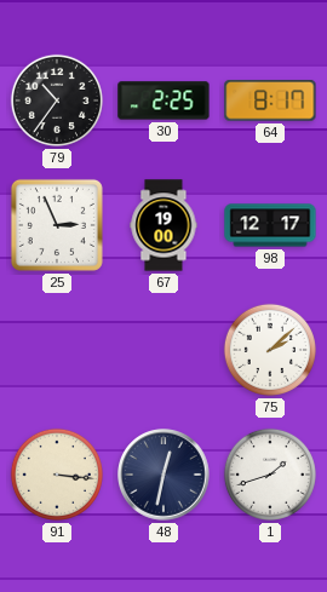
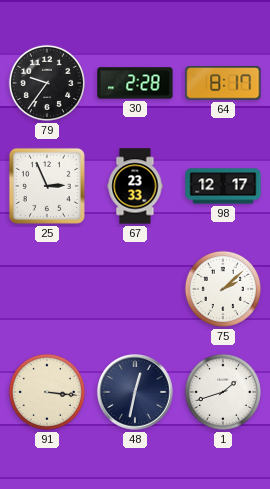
79: 10:36 -> 9:36 (47, 83)
30: 2:25 -> 2:28 (135, 83)
67: 19:00 -> 23:33 (135, 186)
